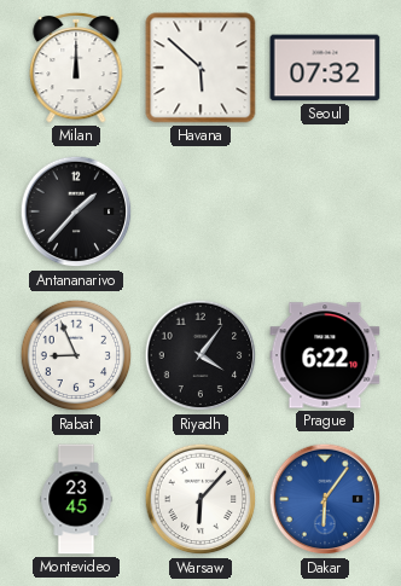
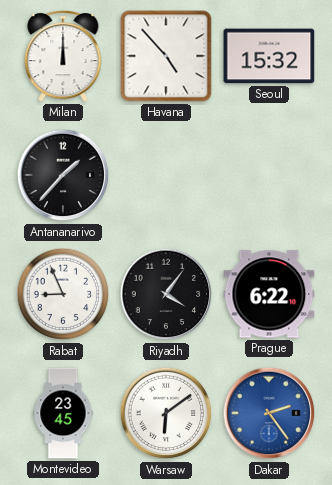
Havana: 5:52 -> 4:53 (166, 56)
Seoul: 07:32 -> 15:32 (269, 56)
Warsaw: 6:07 -> 6:09 (166, 413)
Dakar: 6:06 -> 2:24 (269, 413)
